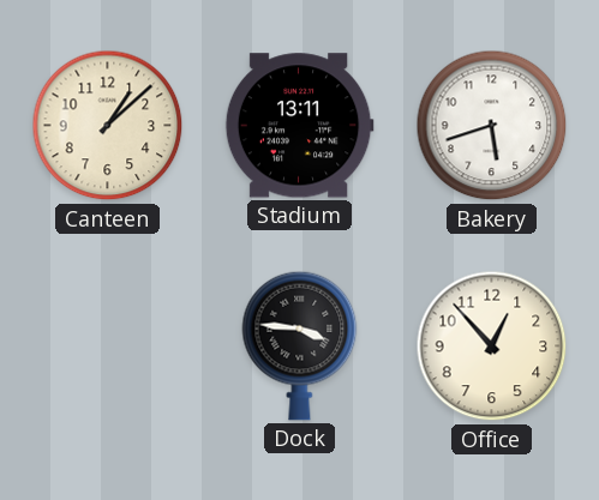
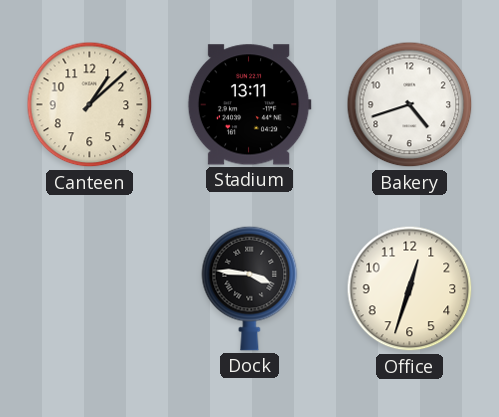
Bakery: 5:42 -> 4:42 (410, 105)
Office: 12:53 -> 12:33 (410, 289)
